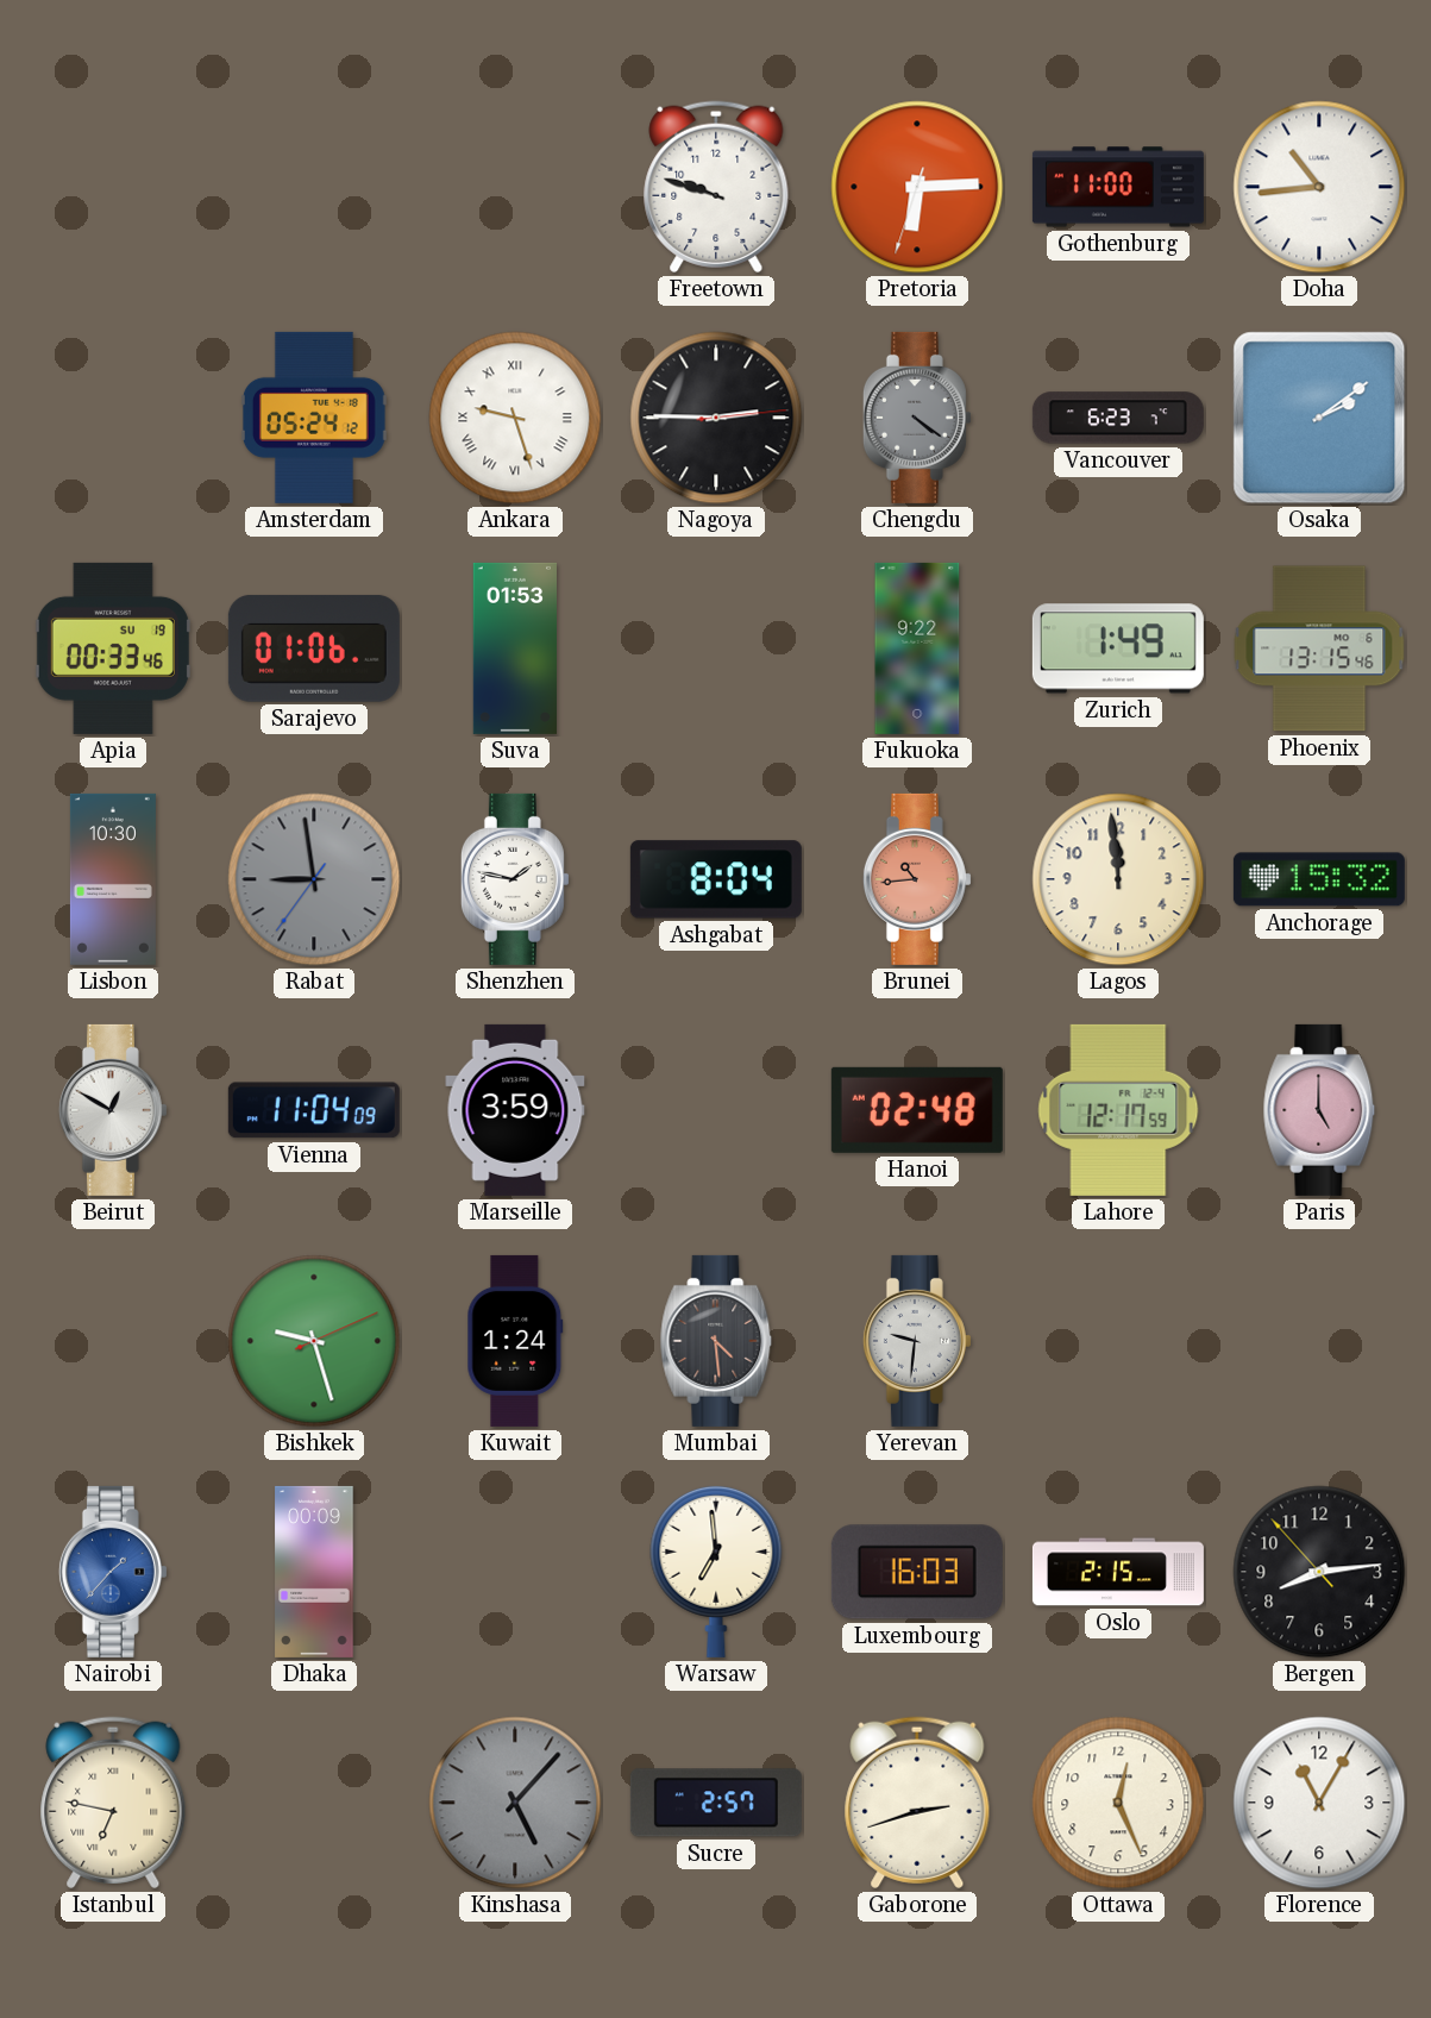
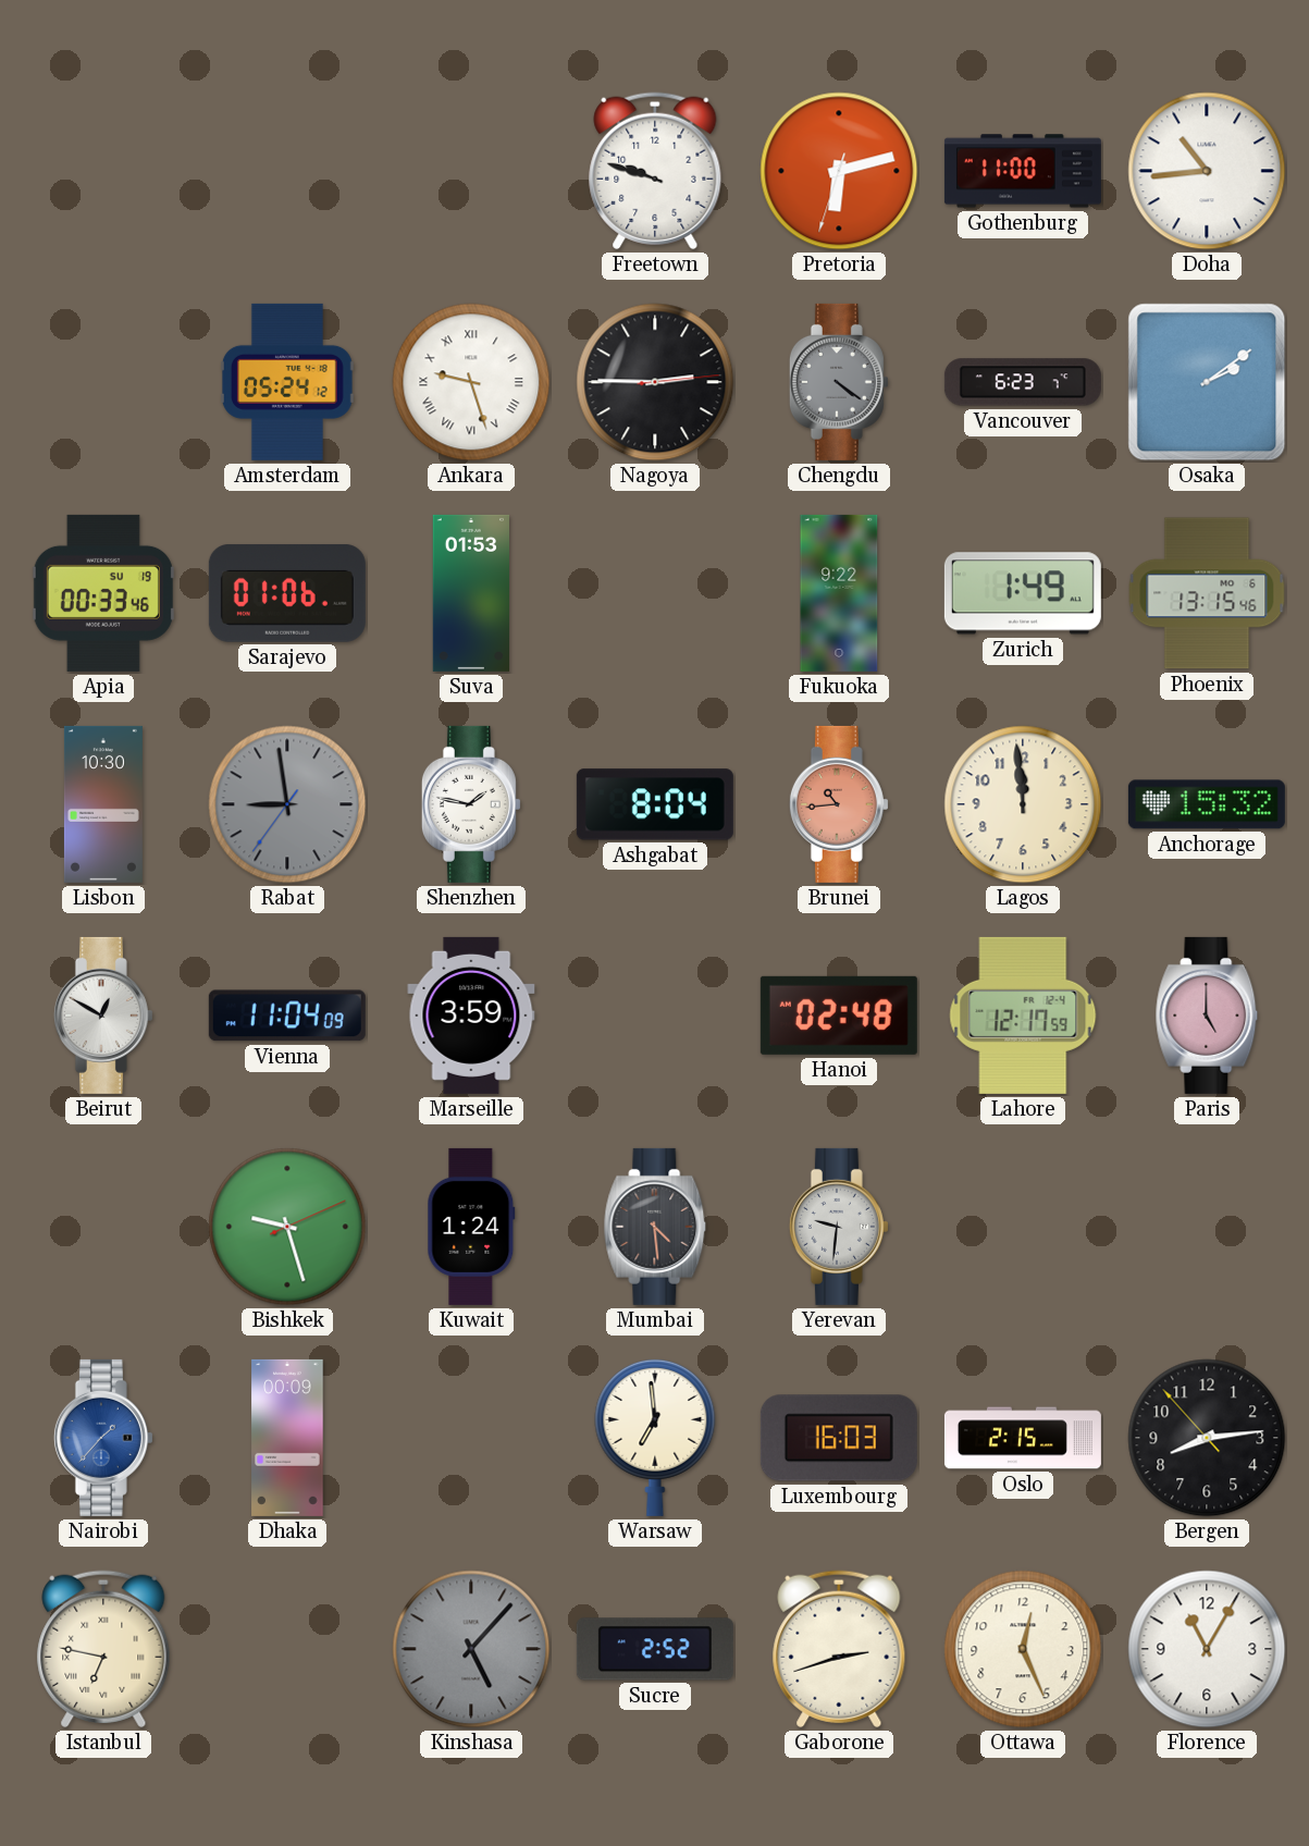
Pretoria: 6:14 -> 6:12 (839, 171)
Sucre: 2:57 -> 2:52 (655, 1649)
